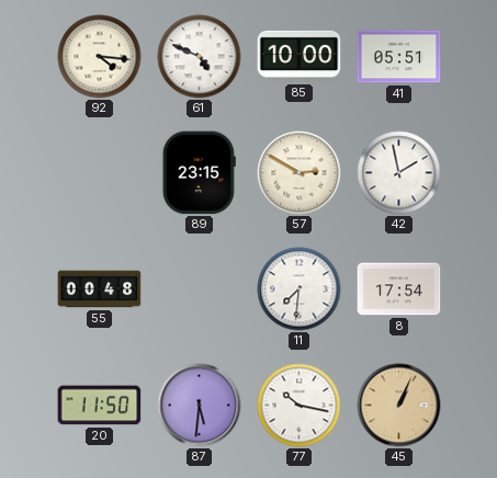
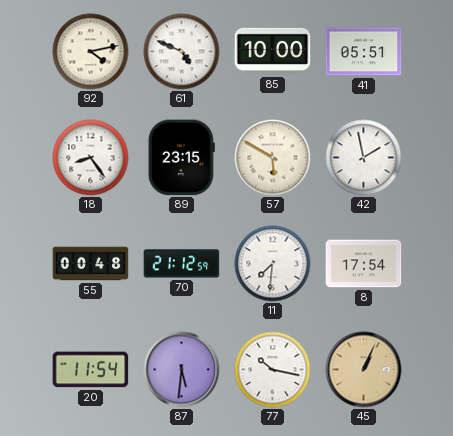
92: 4:16 -> 4:13 (91, 52)
18: none -> 8:24 (91, 158)
57: 2:50 -> 5:50 (273, 158)
70: none -> 21:12 (182, 264)
20: 11:50 -> 11:54 (91, 370)
